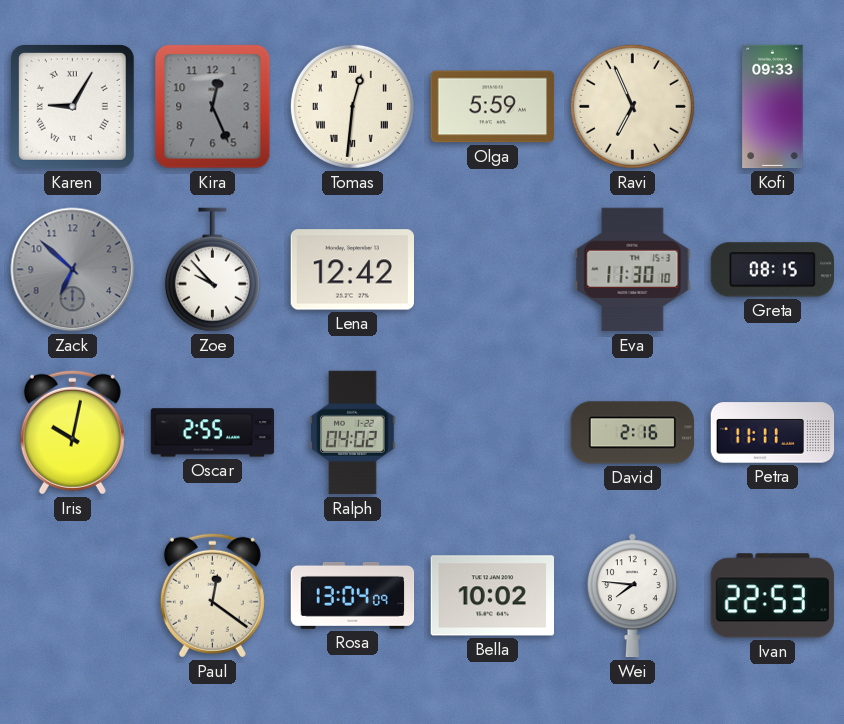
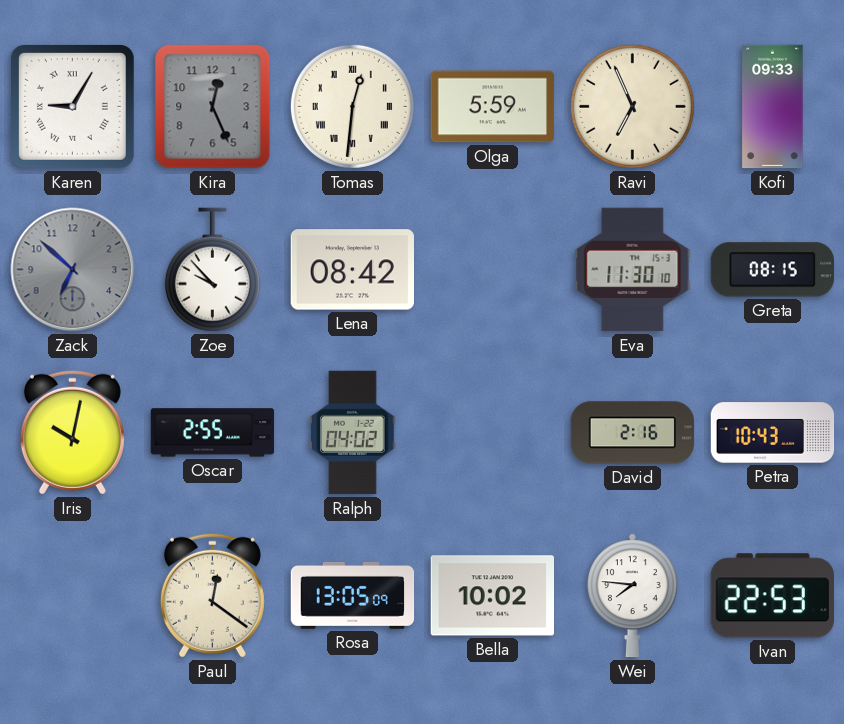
Lena: 12:42 -> 08:42 (352, 270)
Petra: 11:11 -> 10:43 (773, 433)
Rosa: 13:04 -> 13:05 (353, 596)
